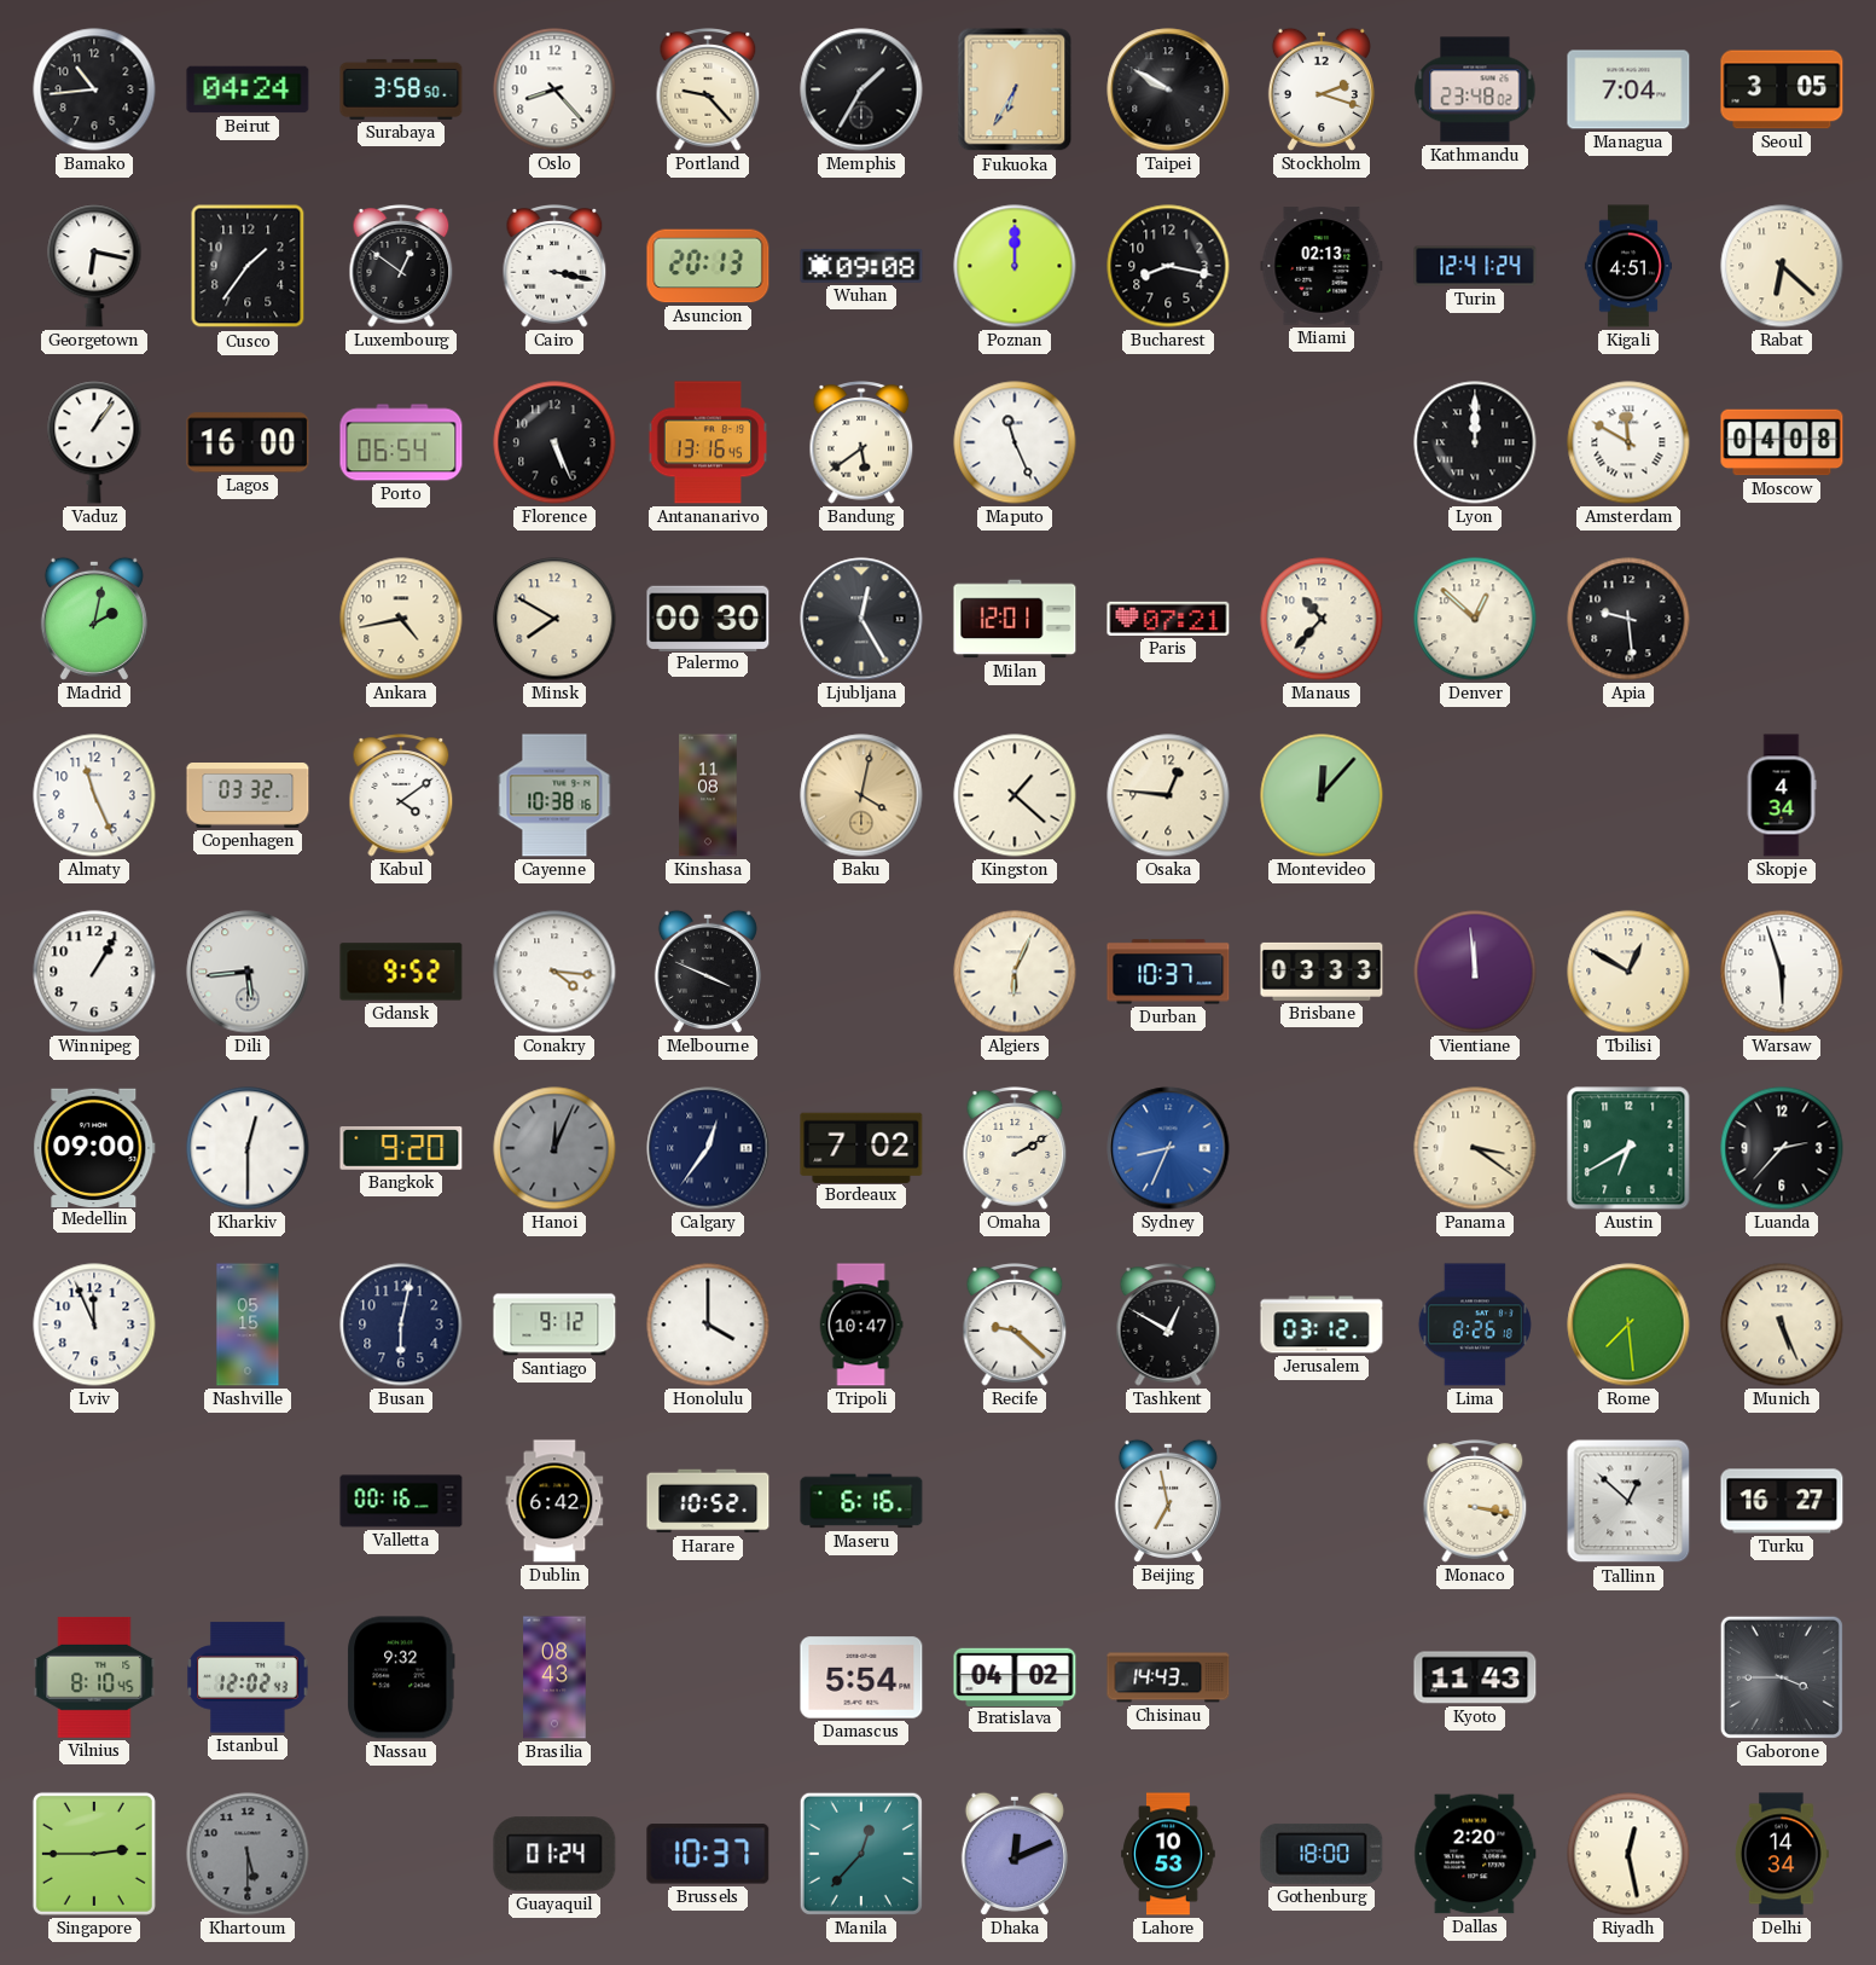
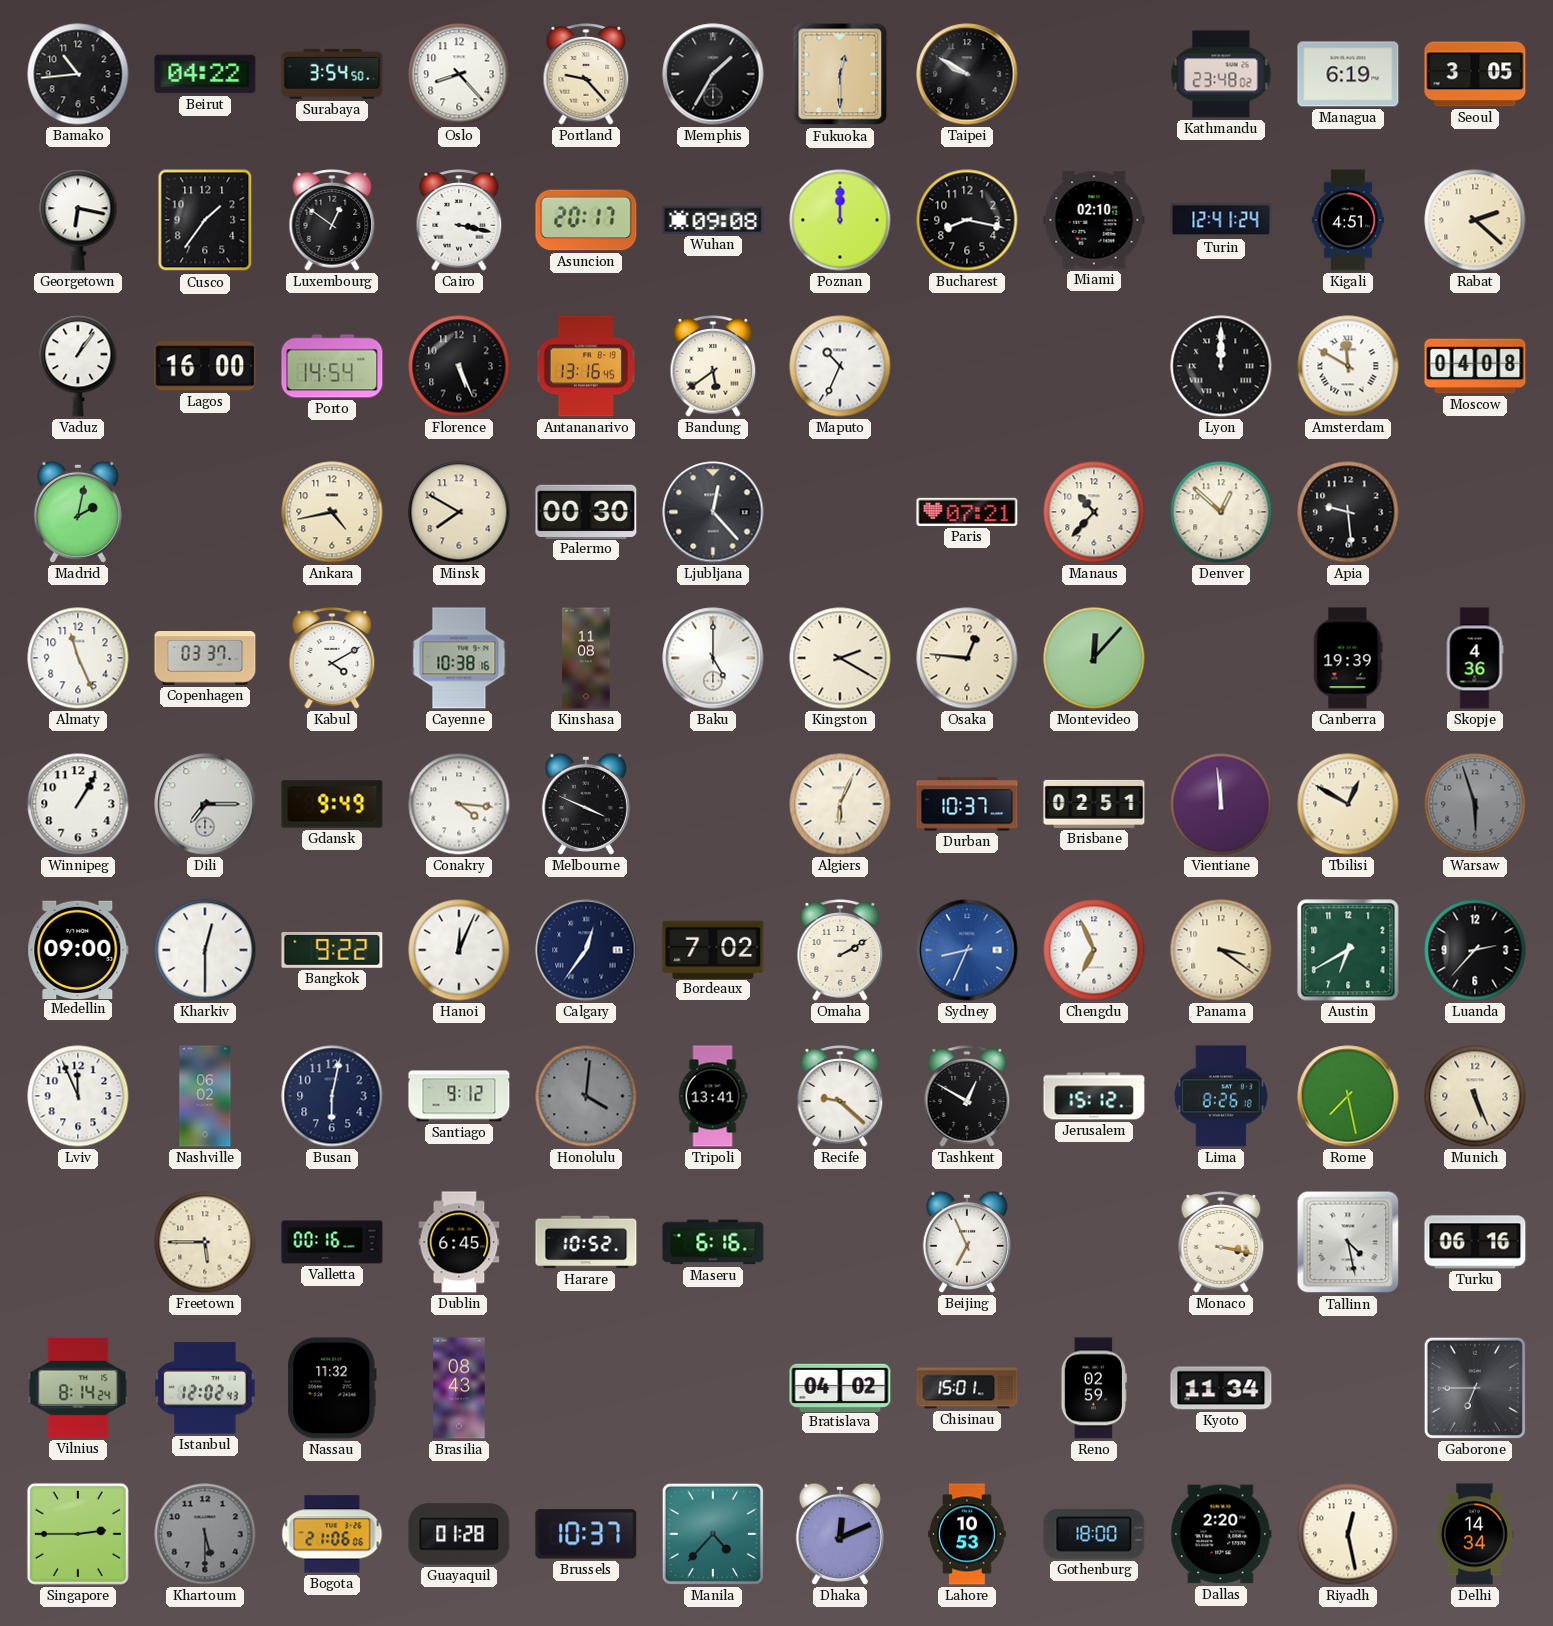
Beirut: 04:24 -> 04:22 (205, 74)
Surabaya: 3:58 -> 3:54 (332, 74)
Fukuoka: 6:35 -> 12:30 (840, 74)
Stockholm: 2:18 -> none (1322, 89)
Managua: 7:04 -> 6:19 (1348, 74)
Asuncion: 20:13 -> 20:17 (586, 220)
Miami: 02:13 -> 02:10 (1094, 220)
Rabat: 6:22 -> 2:22 (1475, 220)
Porto: 06:54 -> 14:54 (332, 366)
Maputo: 11:26 -> 10:34 (840, 366)
Ljubljana: 12:25 -> 12:23 (713, 512)
Milan: 12:01 -> none (1015, 619)
Copenhagen: 03:32 -> 03:37 (205, 659)
Kabul: 4:09 -> 4:10 (332, 658)
Baku: 4:02 -> 5:00 (713, 658)
Baku dial: champagne -> white (713, 658)
Kingston: 1:22 -> 2:20 (840, 658)
Canberra: none -> 19:39 (1348, 658)
Skopje: 4:34 -> 4:36 (1475, 658)
Dili: 5:44 -> 7:15 (205, 804)
Gdansk: 9:52 -> 9:49 (332, 804)
Brisbane: 03:33 -> 02:51 (1094, 804)
Warsaw dial: white -> grey (1475, 804)
Bangkok: 9:20 -> 9:22 (332, 951)
Hanoi dial: grey -> white (459, 950)
Chengdu: none -> 6:56 (1094, 950)
Nashville: 05:15 -> 06:02 (205, 1096)
Honolulu: 4:00 -> 4:01 (586, 1096)
Honolulu dial: white -> grey (586, 1096)
Tripoli: 10:47 -> 13:41 (713, 1096)
Jerusalem: 03:12 -> 15:12 (1094, 1096)
Rome: 7:29 -> 7:28 (1348, 1096)
Freetown: none -> 5:45 (205, 1242)
Dublin: 6:42 -> 6:45 (459, 1242)
Beijing: 6:58 -> 6:56 (967, 1242)
Tallinn: 12:52 -> 4:28 (1348, 1242)
Turku: 16:27 -> 06:16 (1475, 1242)
Vilnius: 8:10 -> 8:14 (78, 1388)
Nassau: 9:32 -> 11:32 (332, 1388)
Damascus: 5:54 -> none (861, 1677)
Chisinau: 14:43 -> 15:01 (967, 1388)
Reno: none -> 02:59 (1094, 1388)
Kyoto: 11:43 -> 11:34 (1221, 1388)
Gaborone: 3:45 -> 6:45 (1475, 1388)
Bogota: none -> 21:06 (332, 1534)
Guayaquil: 01:24 -> 01:28 (459, 1534)
Manila: 12:37 -> 4:37 (713, 1534)
